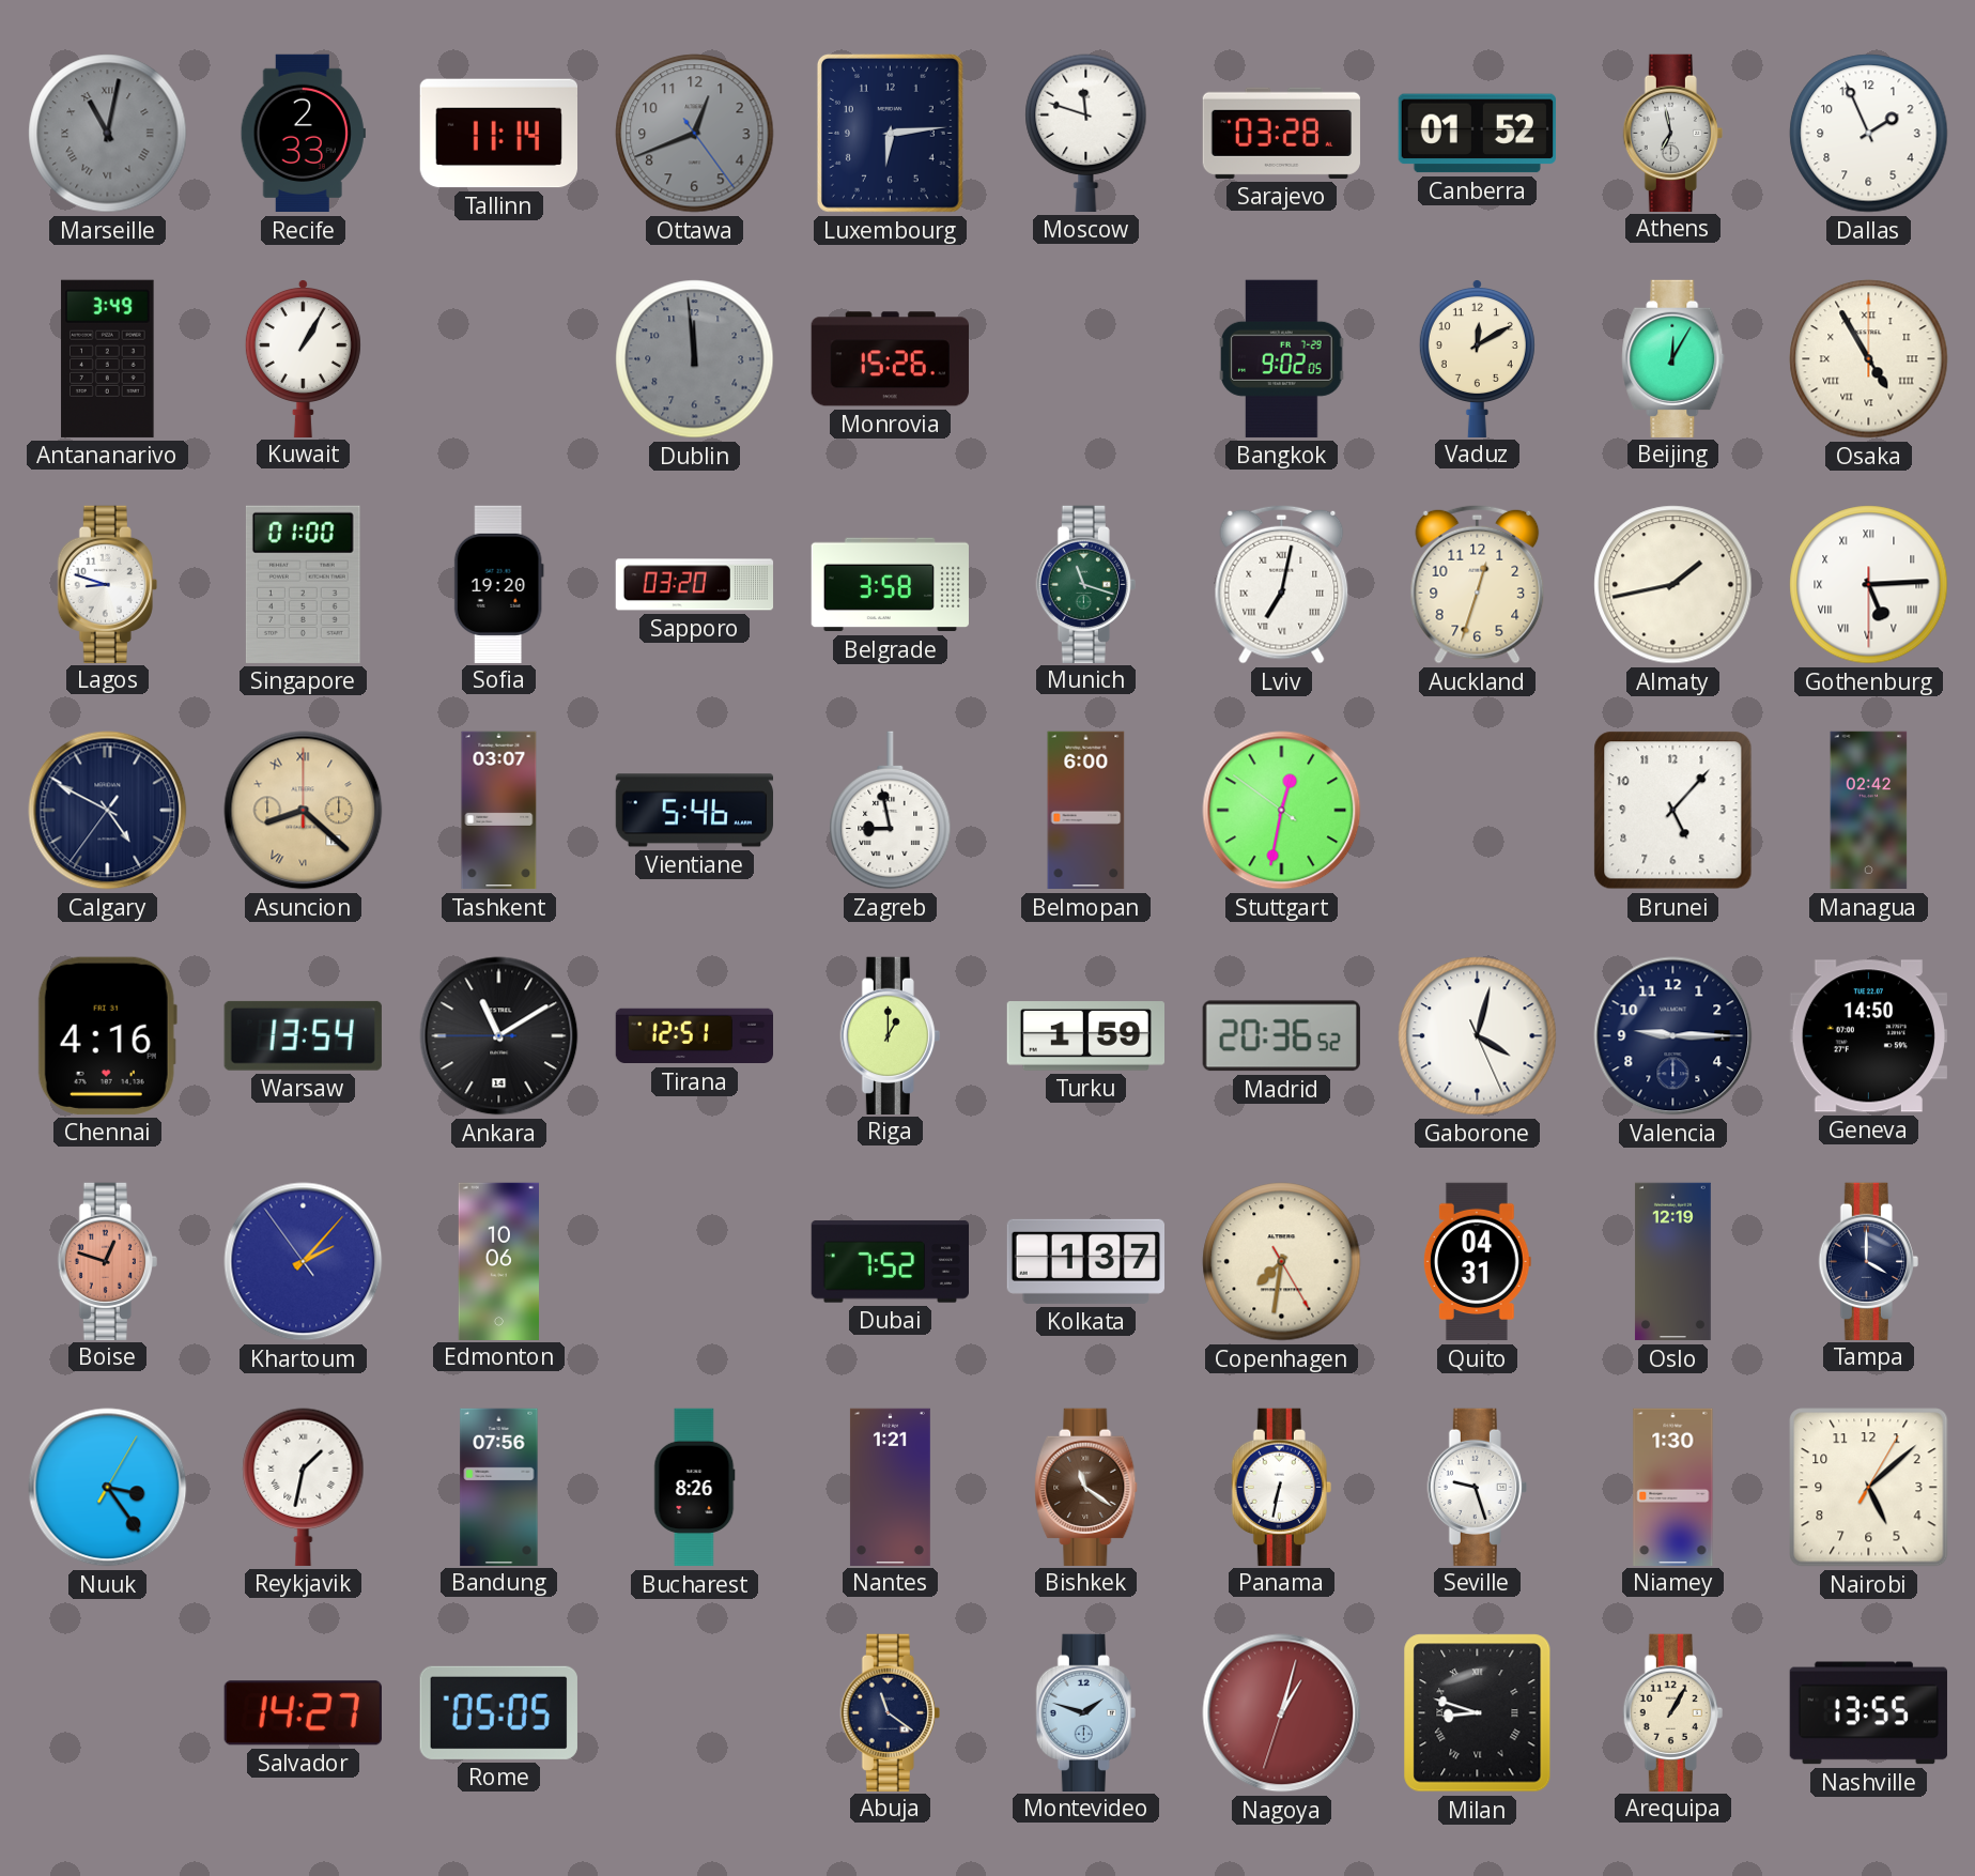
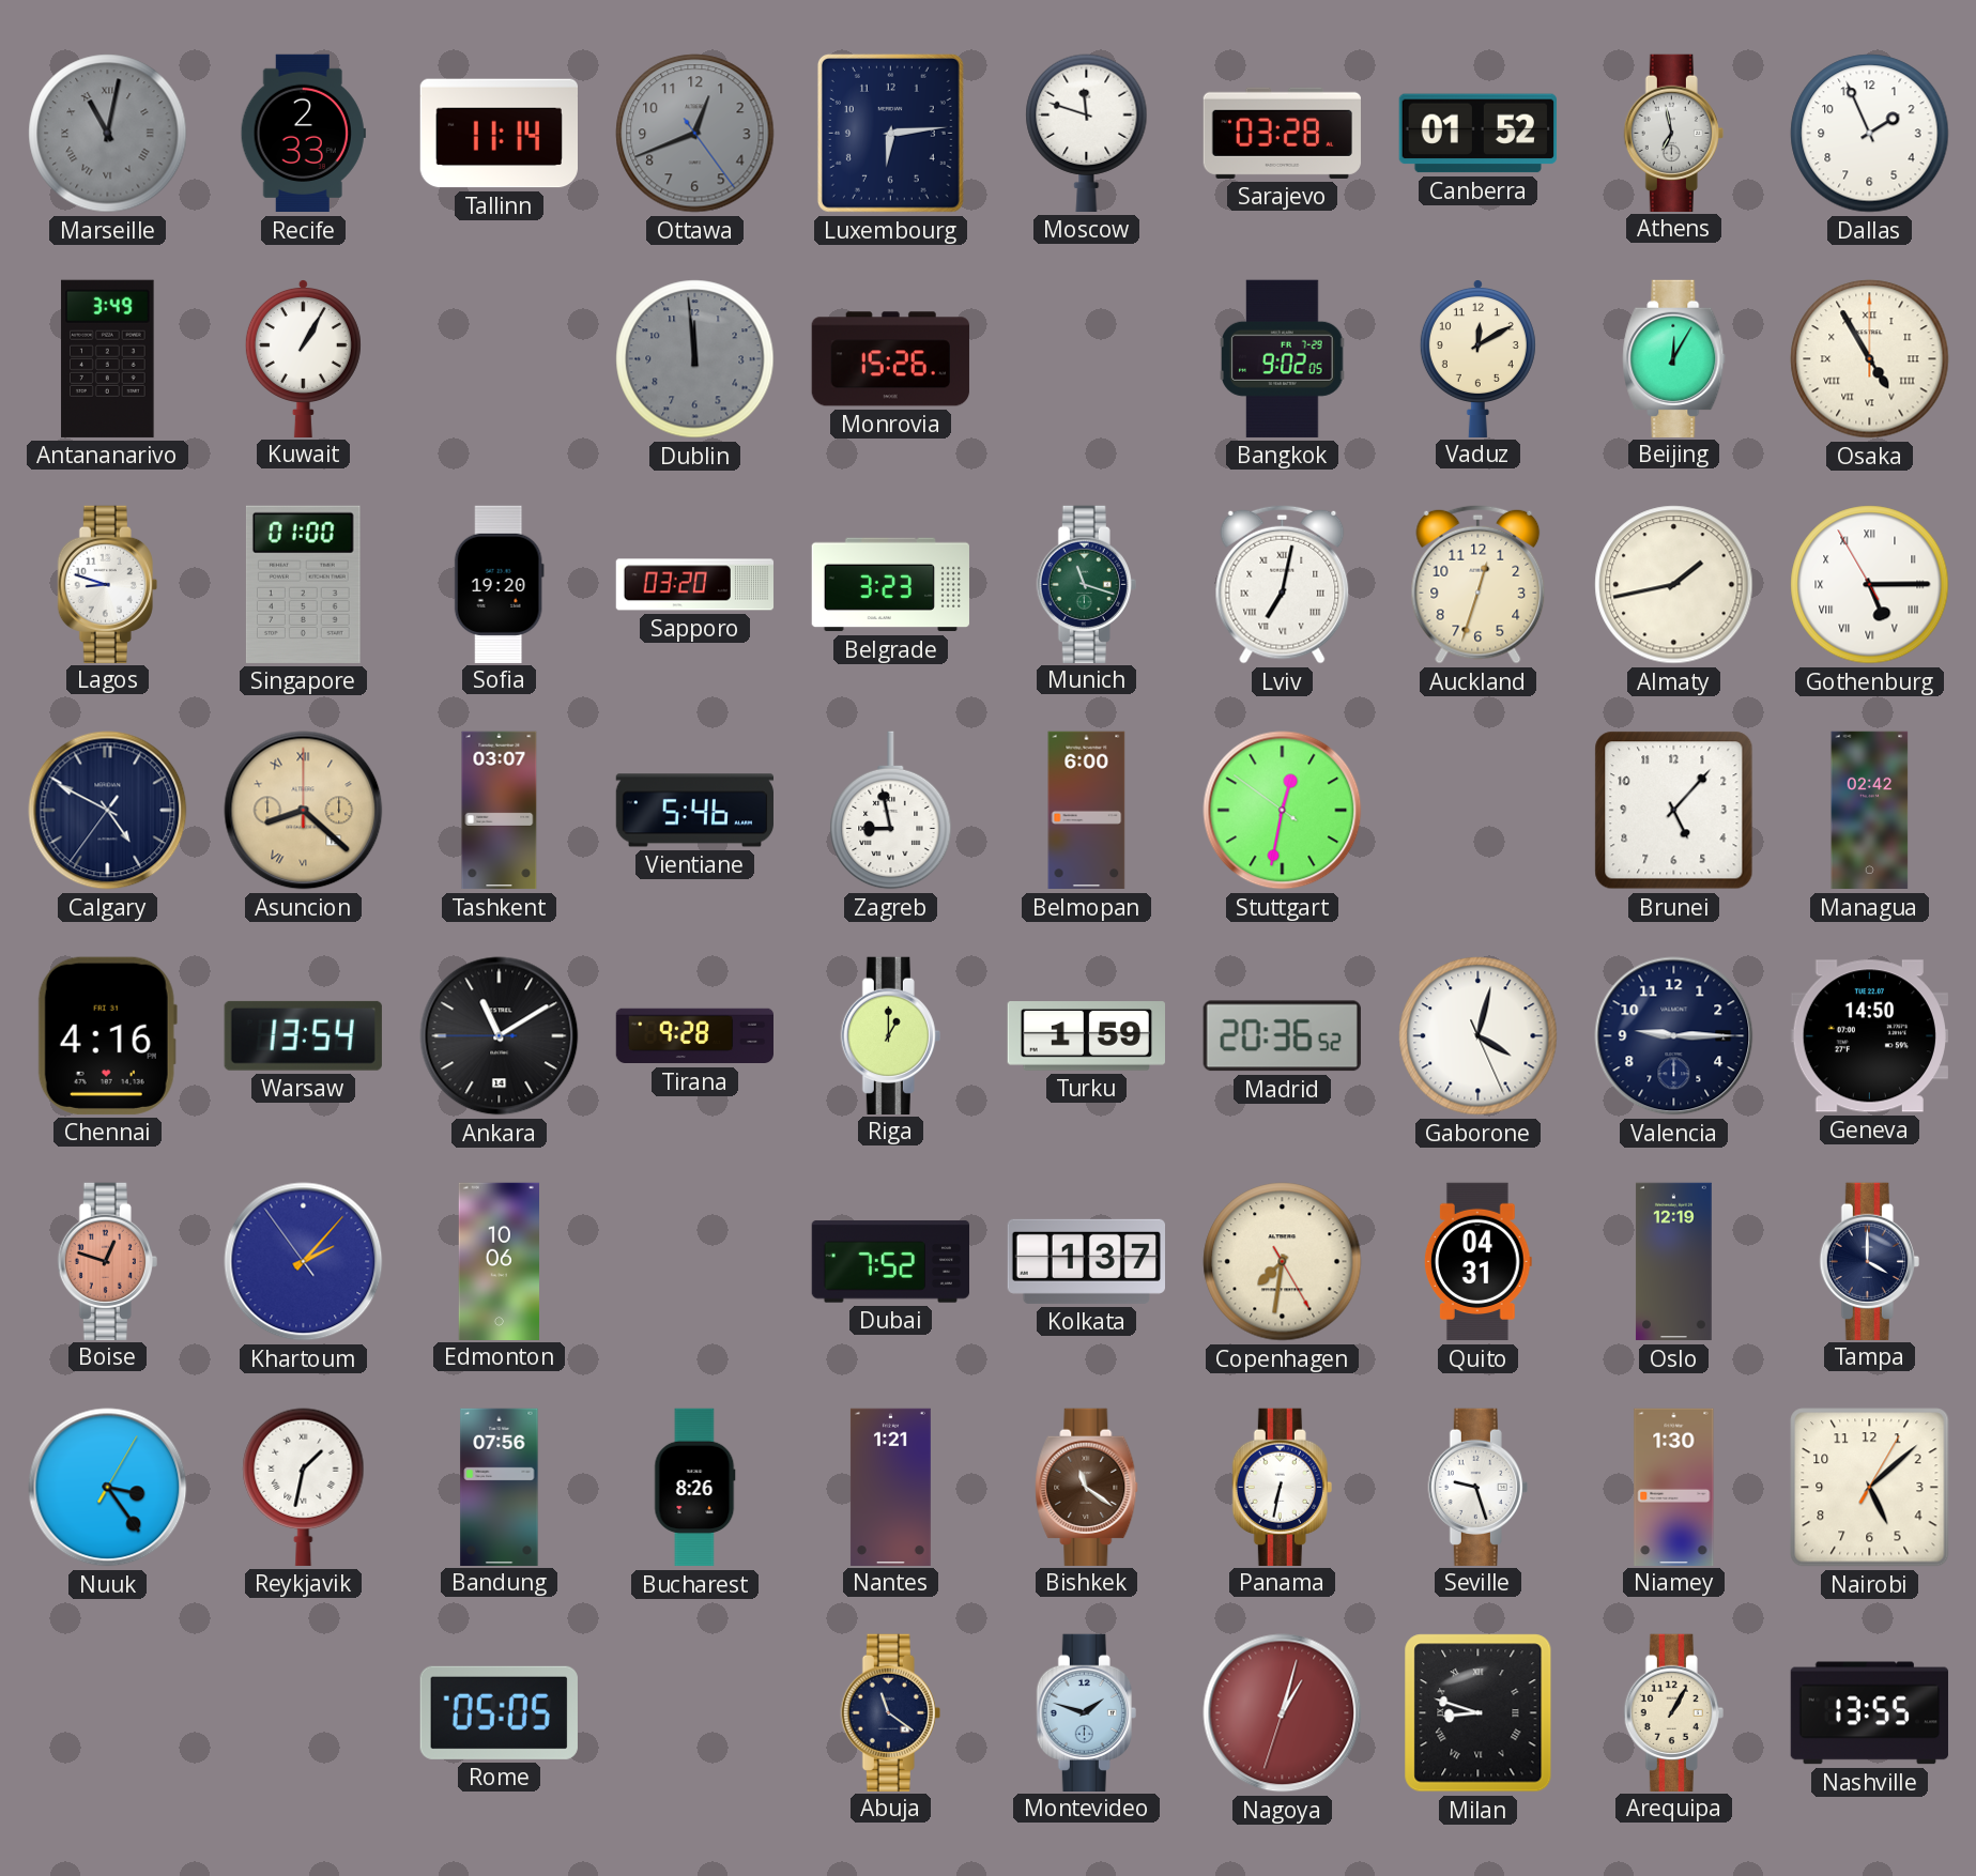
Belgrade: 3:58 -> 3:23 (890, 585)
Gothenburg: 5:14:30 -> 5:14:55 (1870, 585)
Tirana: 12:51 -> 9:28 (694, 1036)
Salvador: 14:27 -> none (303, 1713)
